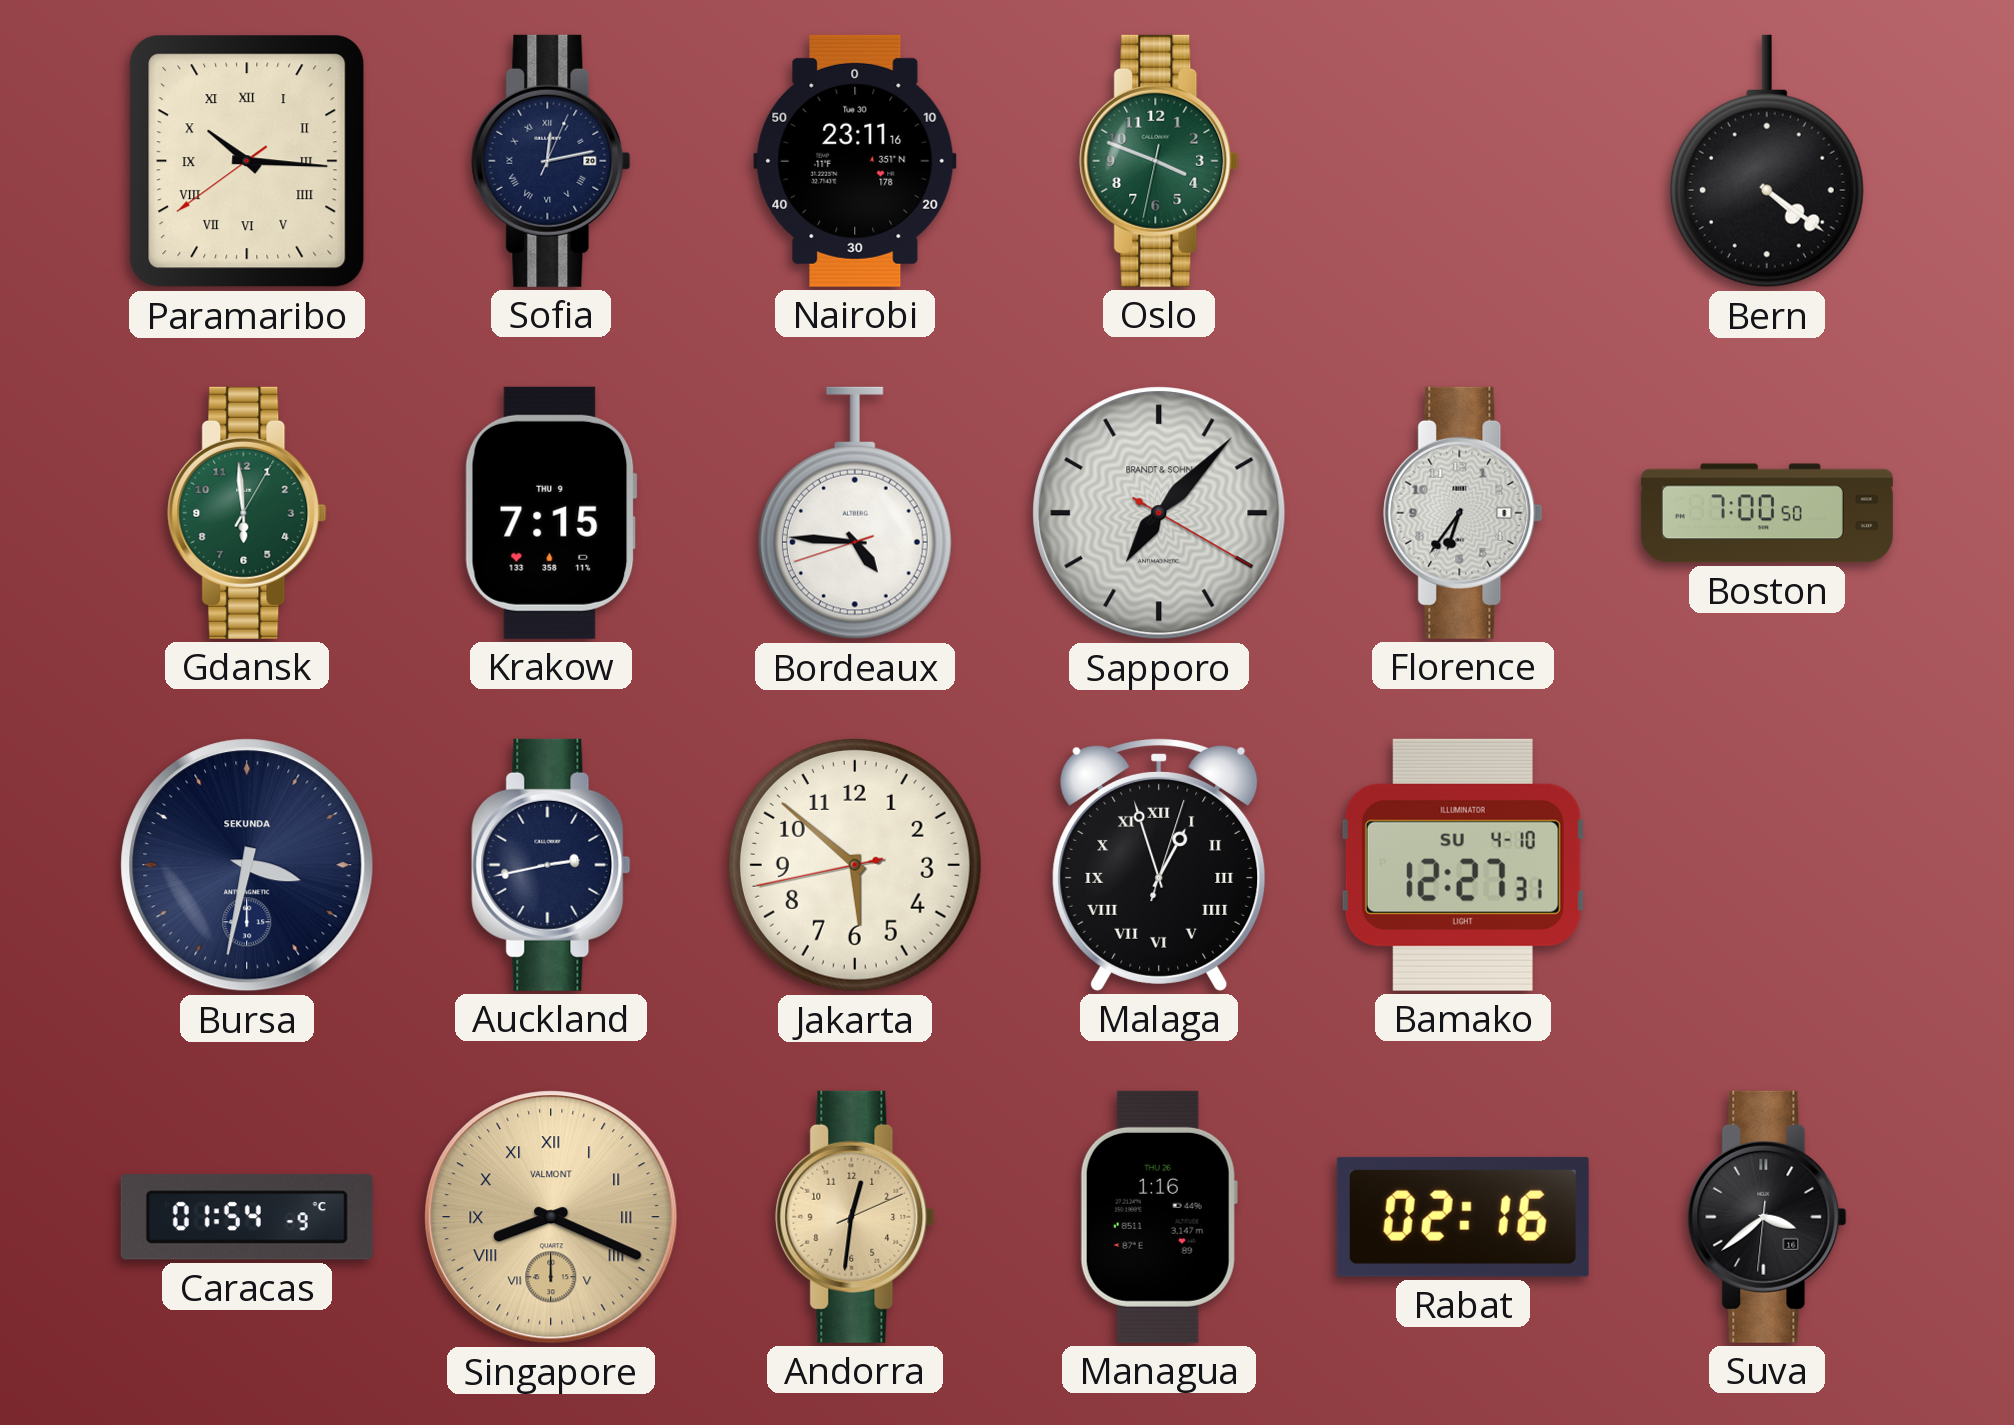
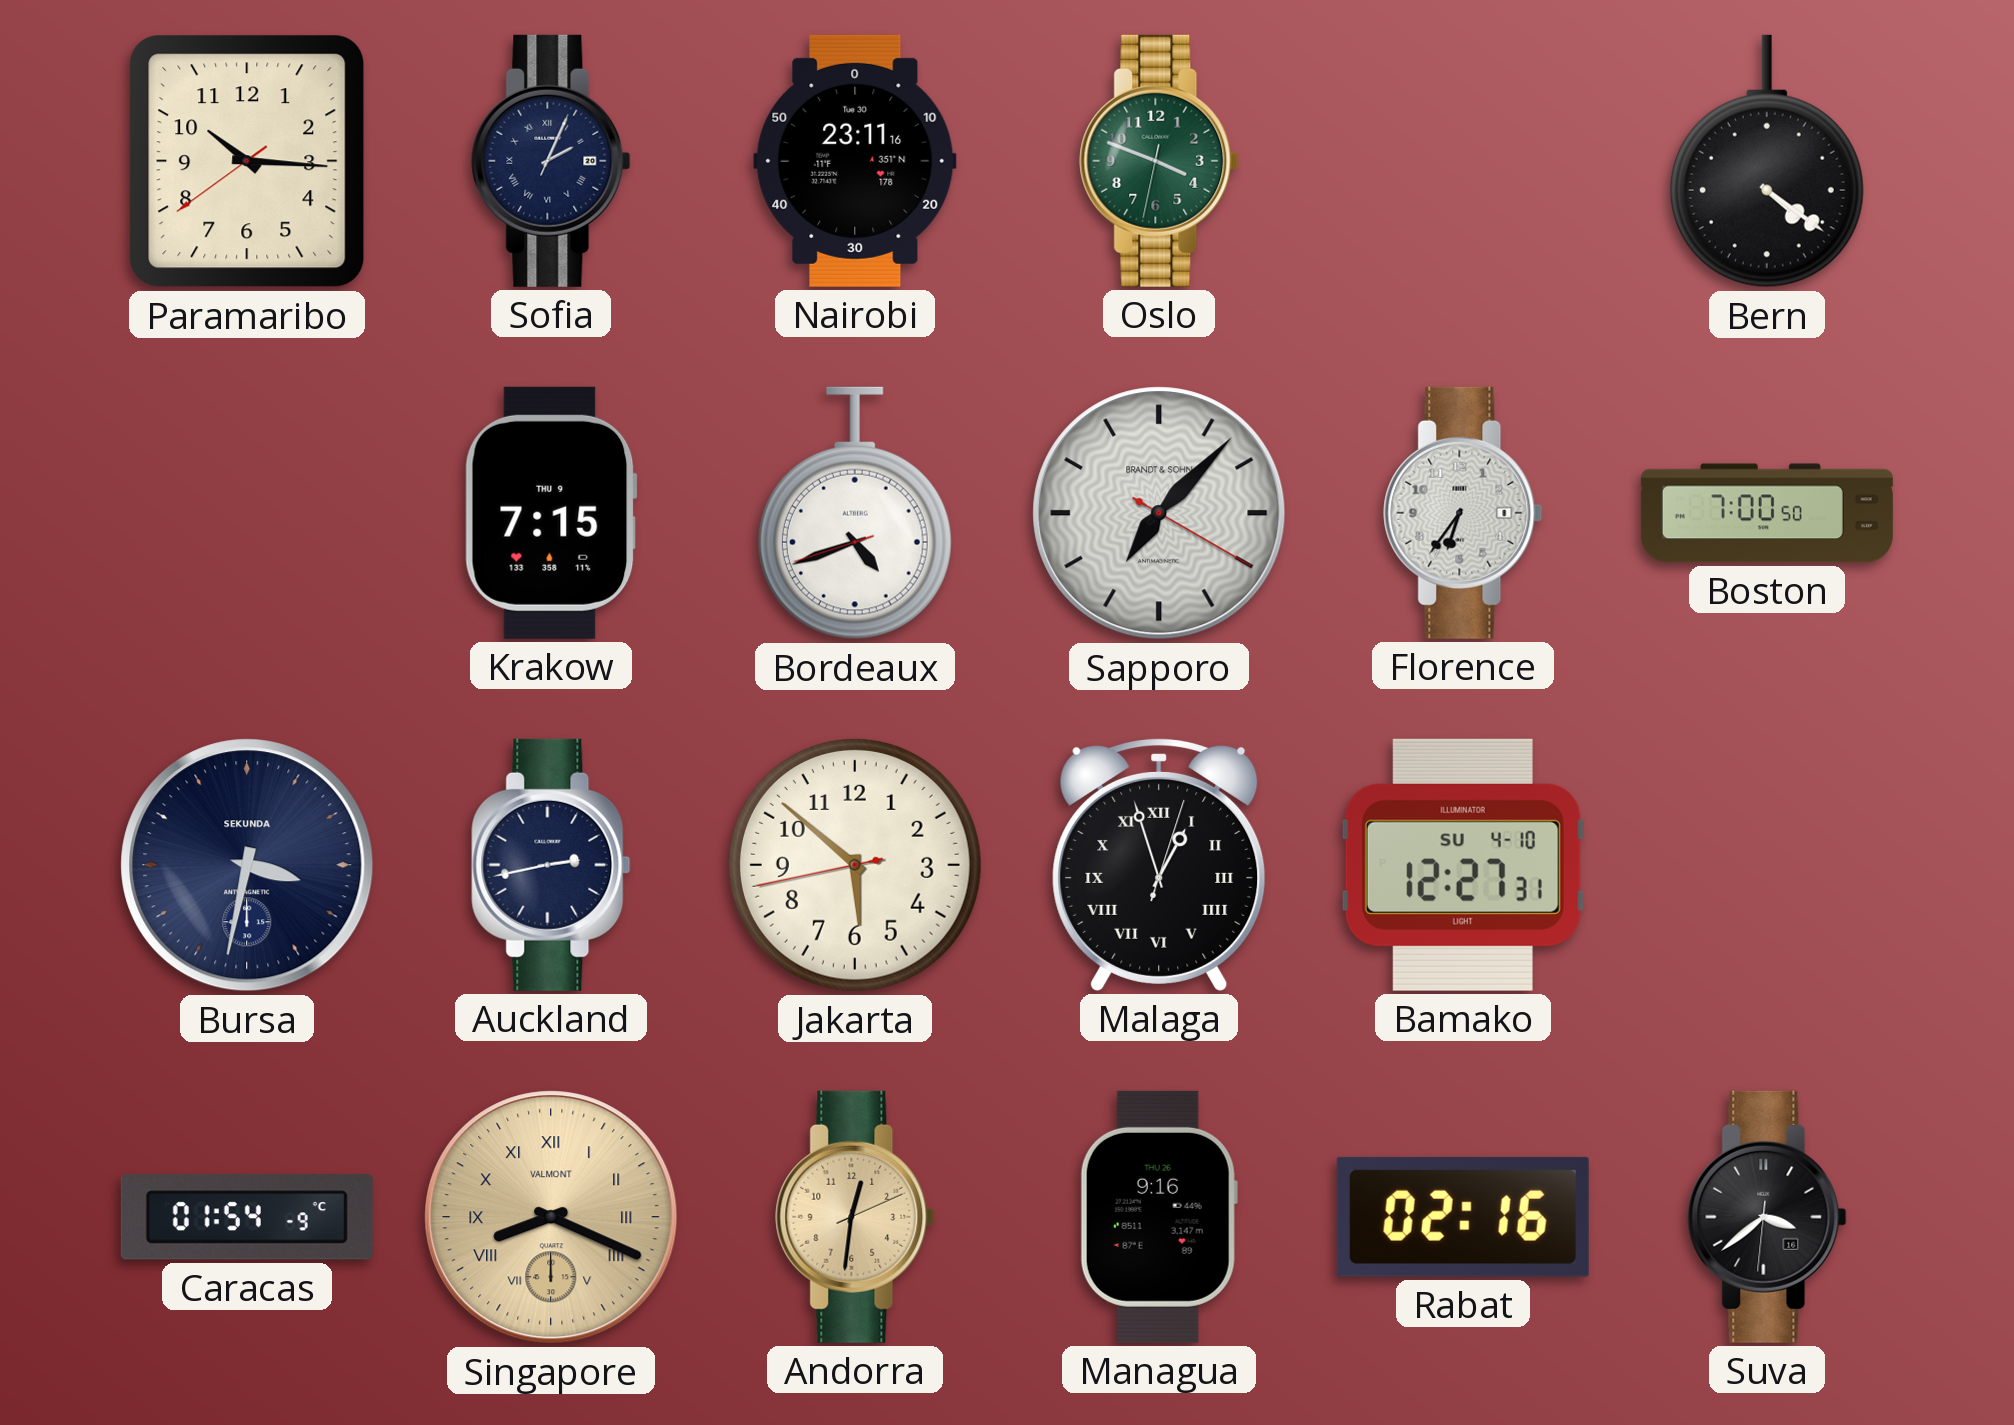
Paramaribo numerals: Roman -> Arabic (247, 161)
Sofia: 12:13 -> 2:04 (551, 161)
Gdansk: 5:59 -> none (247, 513)
Bordeaux: 4:45 -> 4:41 (855, 513)
Managua: 1:16 -> 9:16 (1159, 1217)
